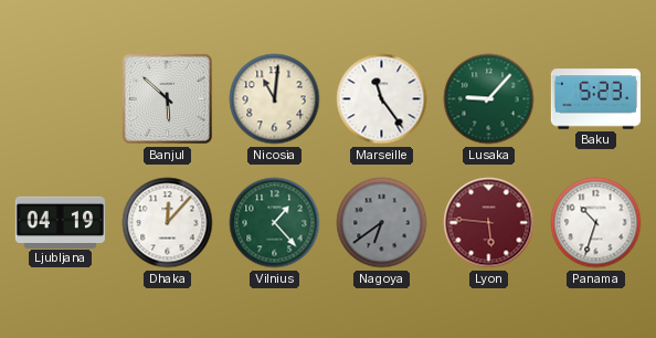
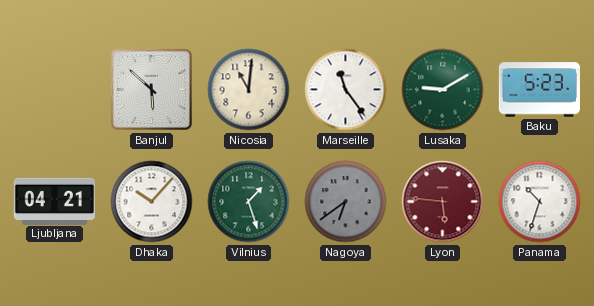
Lusaka: 9:07 -> 9:10 (443, 90)
Ljubljana: 04:19 -> 04:21 (54, 201)
Dhaka: 12:07 -> 10:07 (152, 202)
Vilnius: 1:23 -> 1:27 (249, 202)
